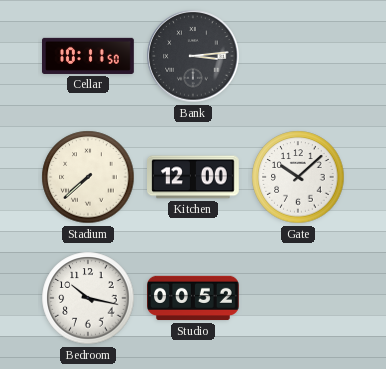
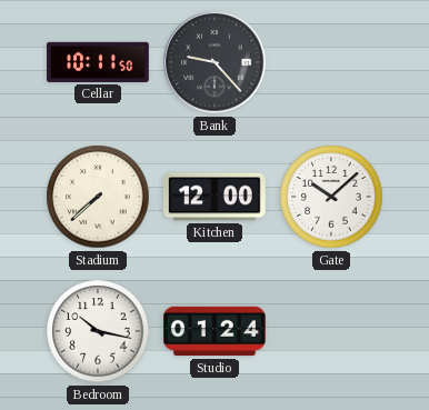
Bank: 3:14 -> 9:23 (214, 62)
Studio: 00:52 -> 01:24 (216, 331)
